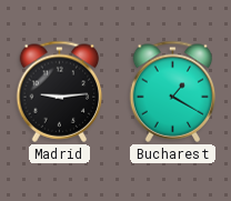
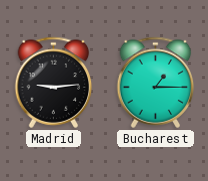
Bucharest: 1:20 -> 1:15 (156, 82)
